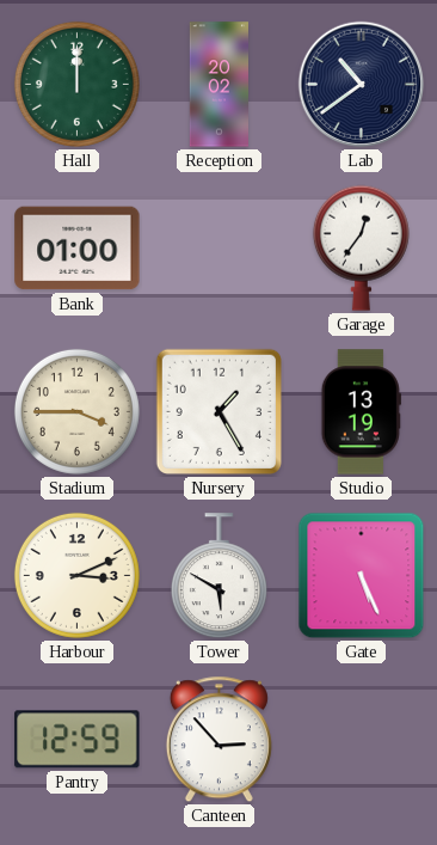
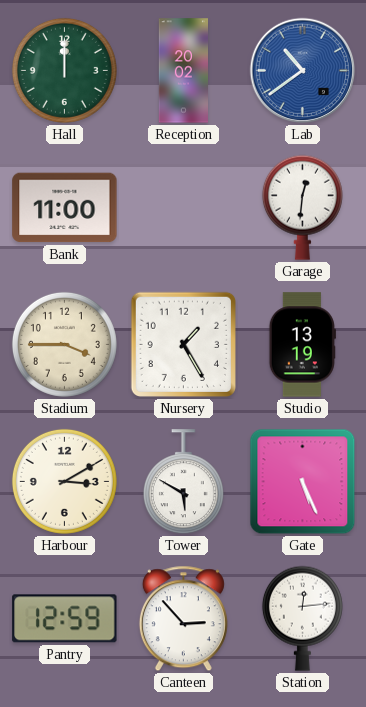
Lab dial: navy -> blue (303, 71)
Bank: 01:00 -> 11:00 (65, 208)
Garage: 12:36 -> 12:31 (302, 207)
Harbour: 3:11 -> 3:10 (64, 481)
Station: none -> 12:14 (302, 618)
